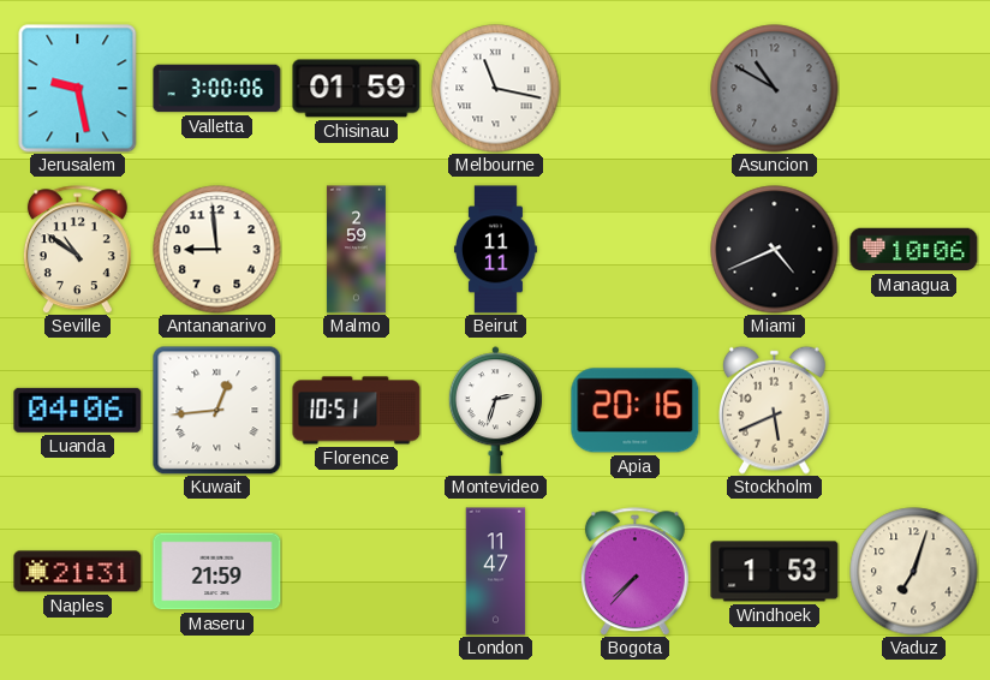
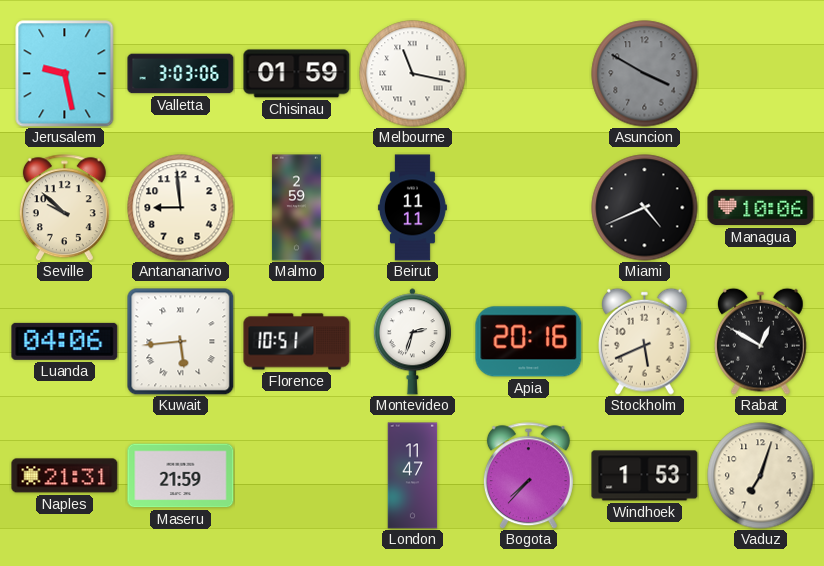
Valletta: 3:00 -> 3:03 (181, 74)
Asuncion: 10:50 -> 3:50 (645, 74)
Seville: 10:51 -> 9:52 (64, 208)
Kuwait: 12:44 -> 5:44 (181, 342)
Rabat: none -> 12:50 (761, 341)
